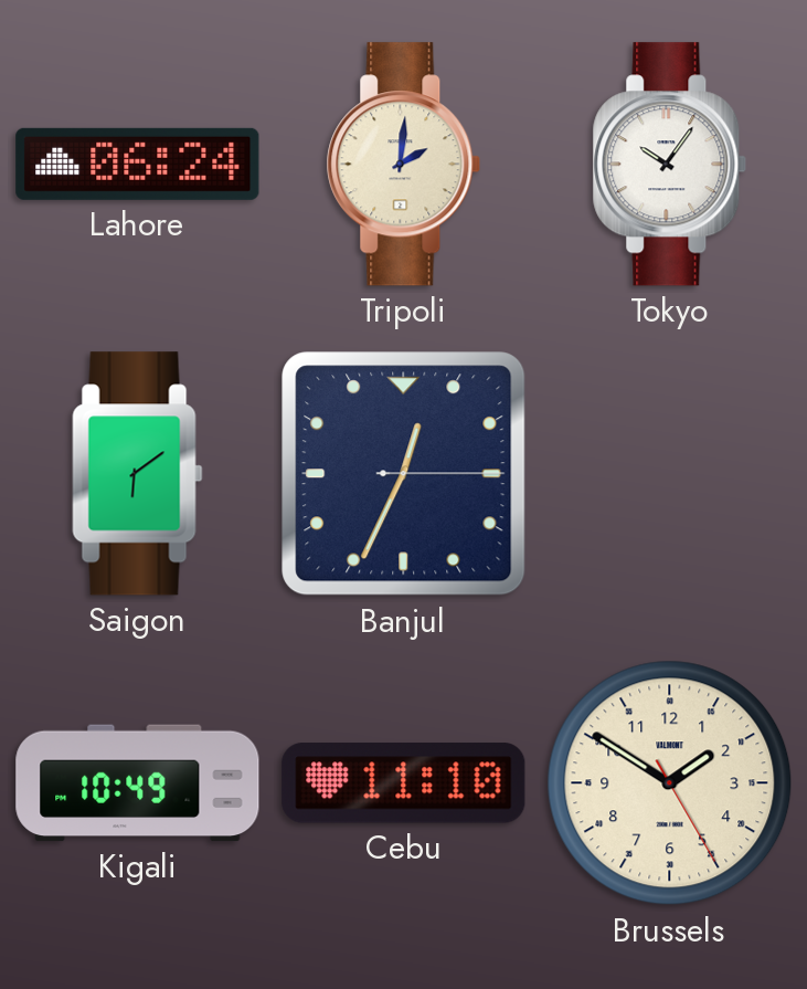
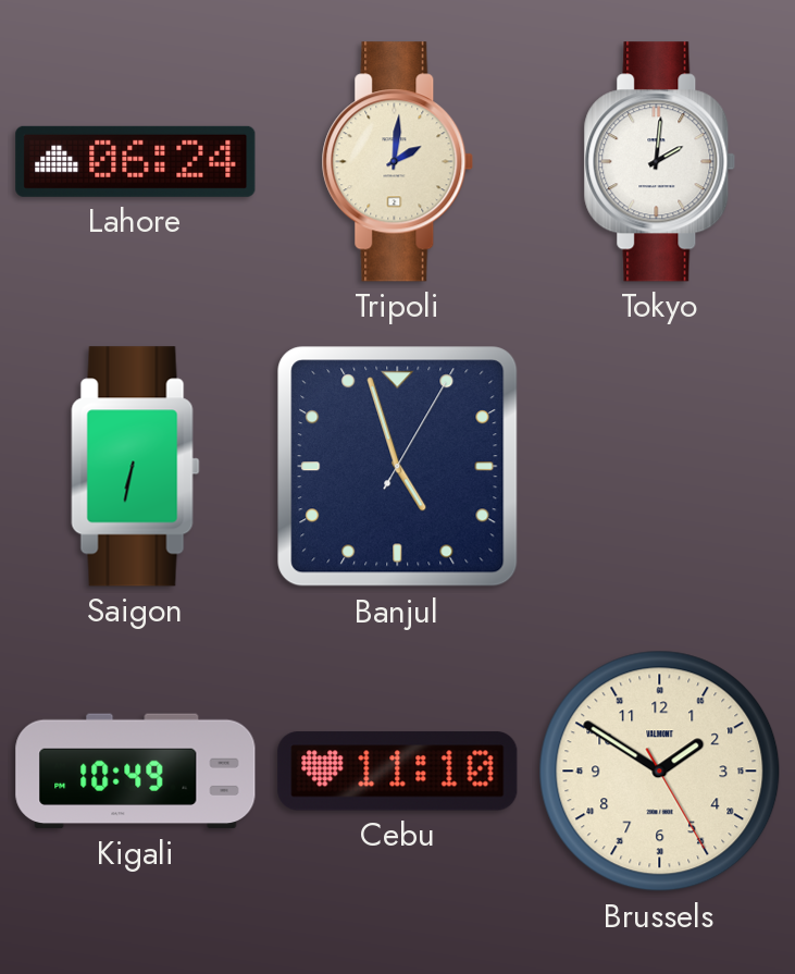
Tokyo: 10:06 -> 2:01 (660, 162)
Saigon: 6:09 -> 6:32 (136, 467)
Banjul: 12:34 -> 4:57 (398, 467)
